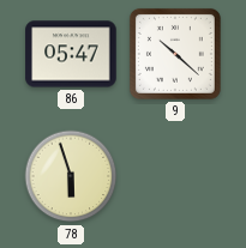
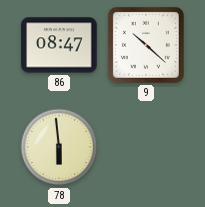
86: 05:47 -> 08:47 (59, 45)
78: 5:57 -> 5:59 (59, 147)
